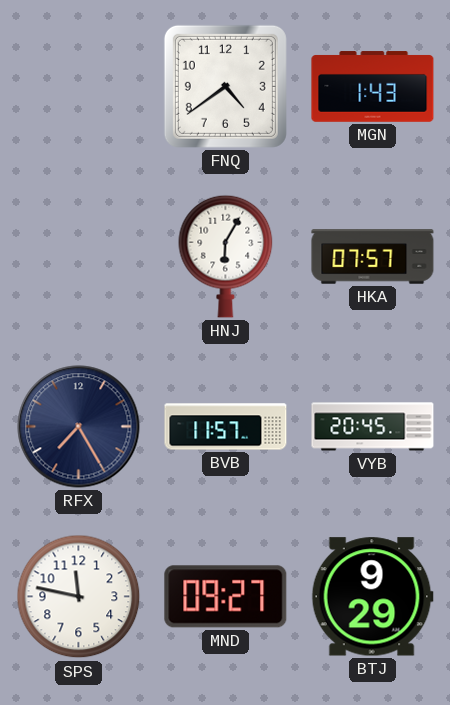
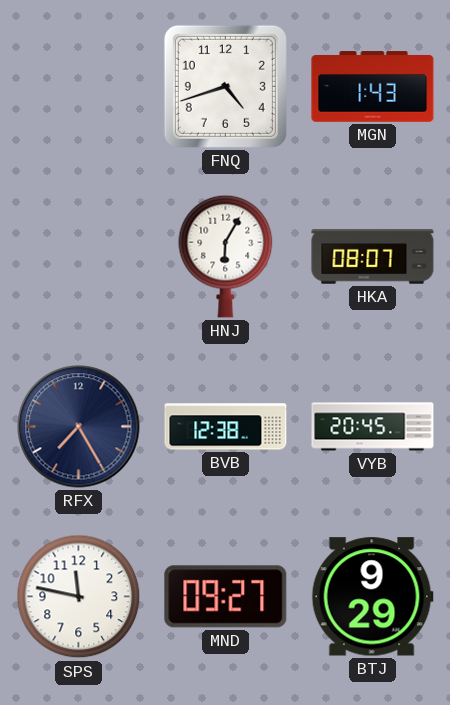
FNQ: 4:39 -> 4:42 (225, 86)
HKA: 07:57 -> 08:07 (373, 257)
BVB: 11:57 -> 12:38 (226, 427)
